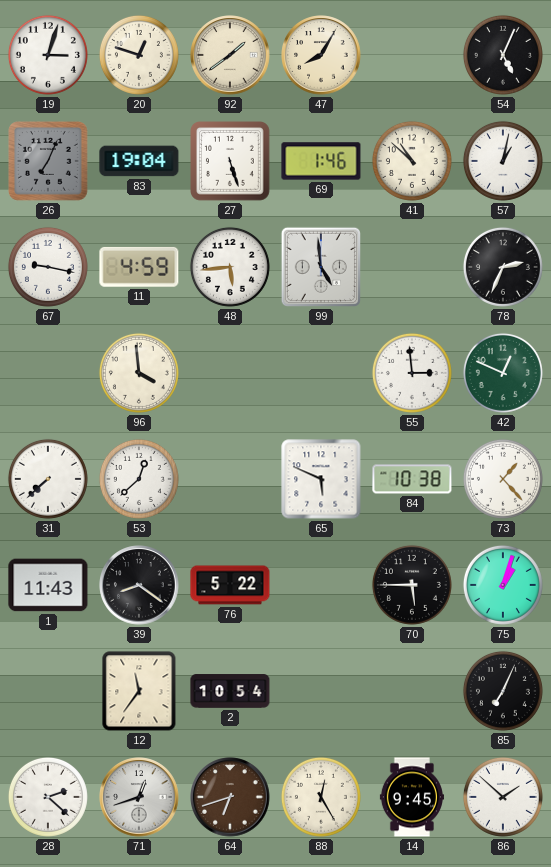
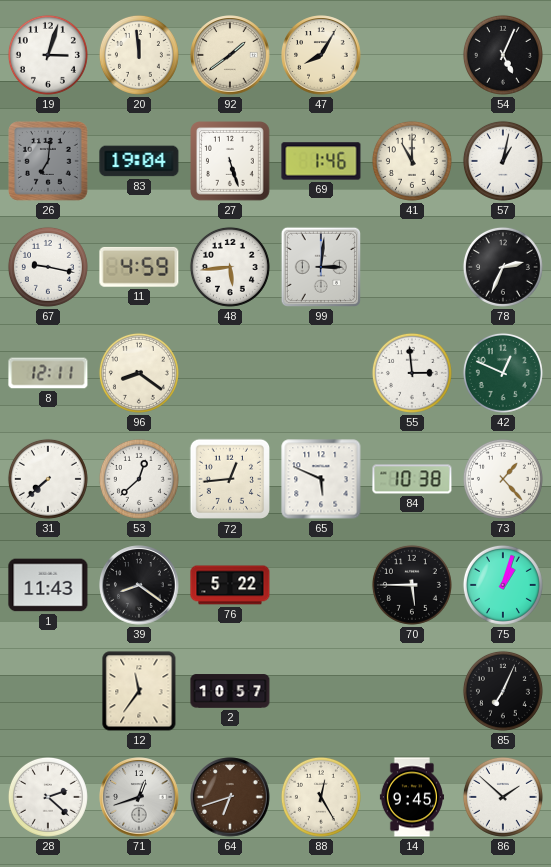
20: 12:48 -> 11:59 (139, 55)
26: 7:04 -> 7:01 (49, 162)
41: 10:52 -> 11:00 (412, 161)
99: 4:59 -> 3:01 (321, 267)
8: none -> 12:11 (48, 373)
96: 3:59 -> 8:21 (139, 373)
72: none -> 12:44 (230, 479)
2: 10:54 -> 10:57 (230, 691)
